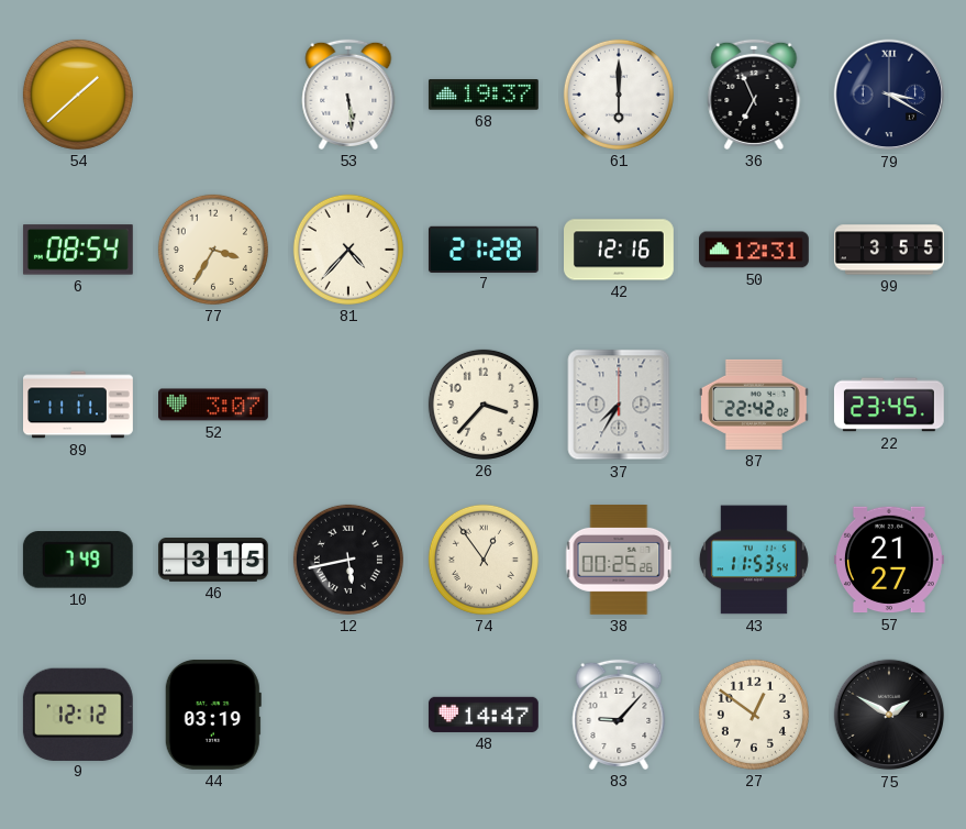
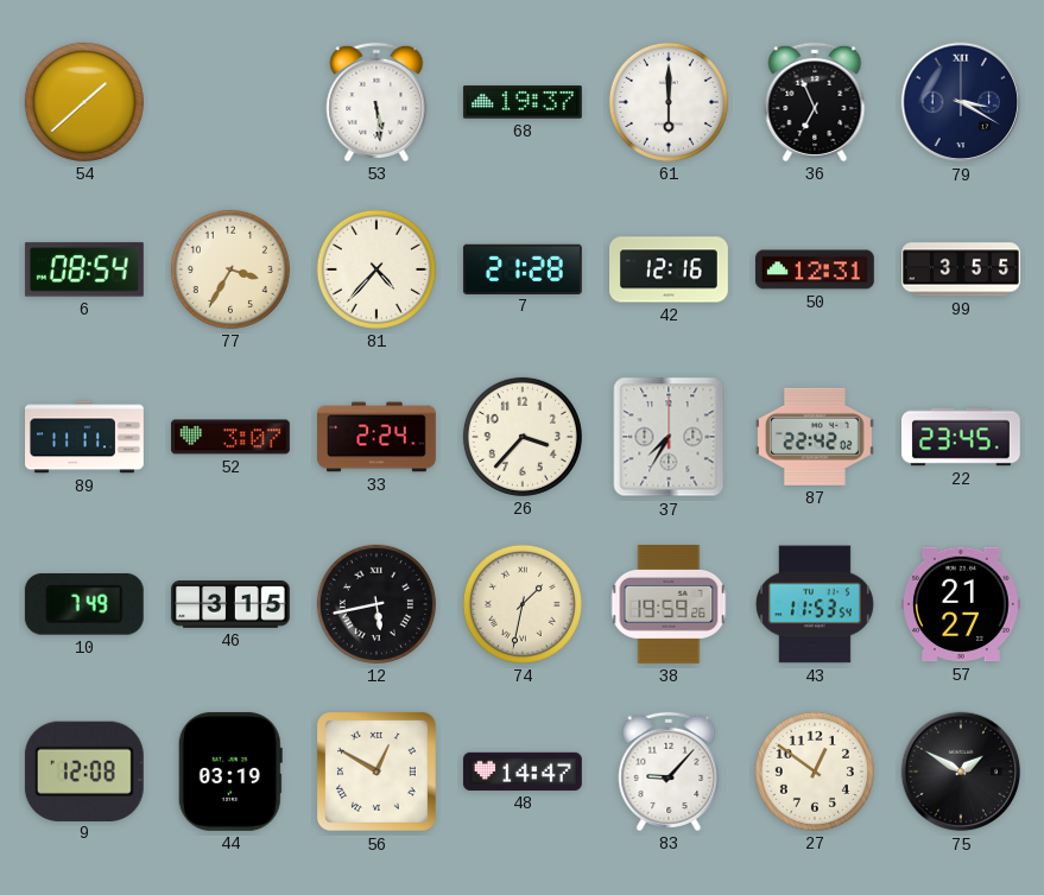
33: none -> 2:24 (378, 437)
74: 12:54 -> 1:32 (523, 604)
38: 00:25 -> 19:59 (669, 605)
9: 12:12 -> 12:08 (84, 770)
56: none -> 12:50 (377, 772)
